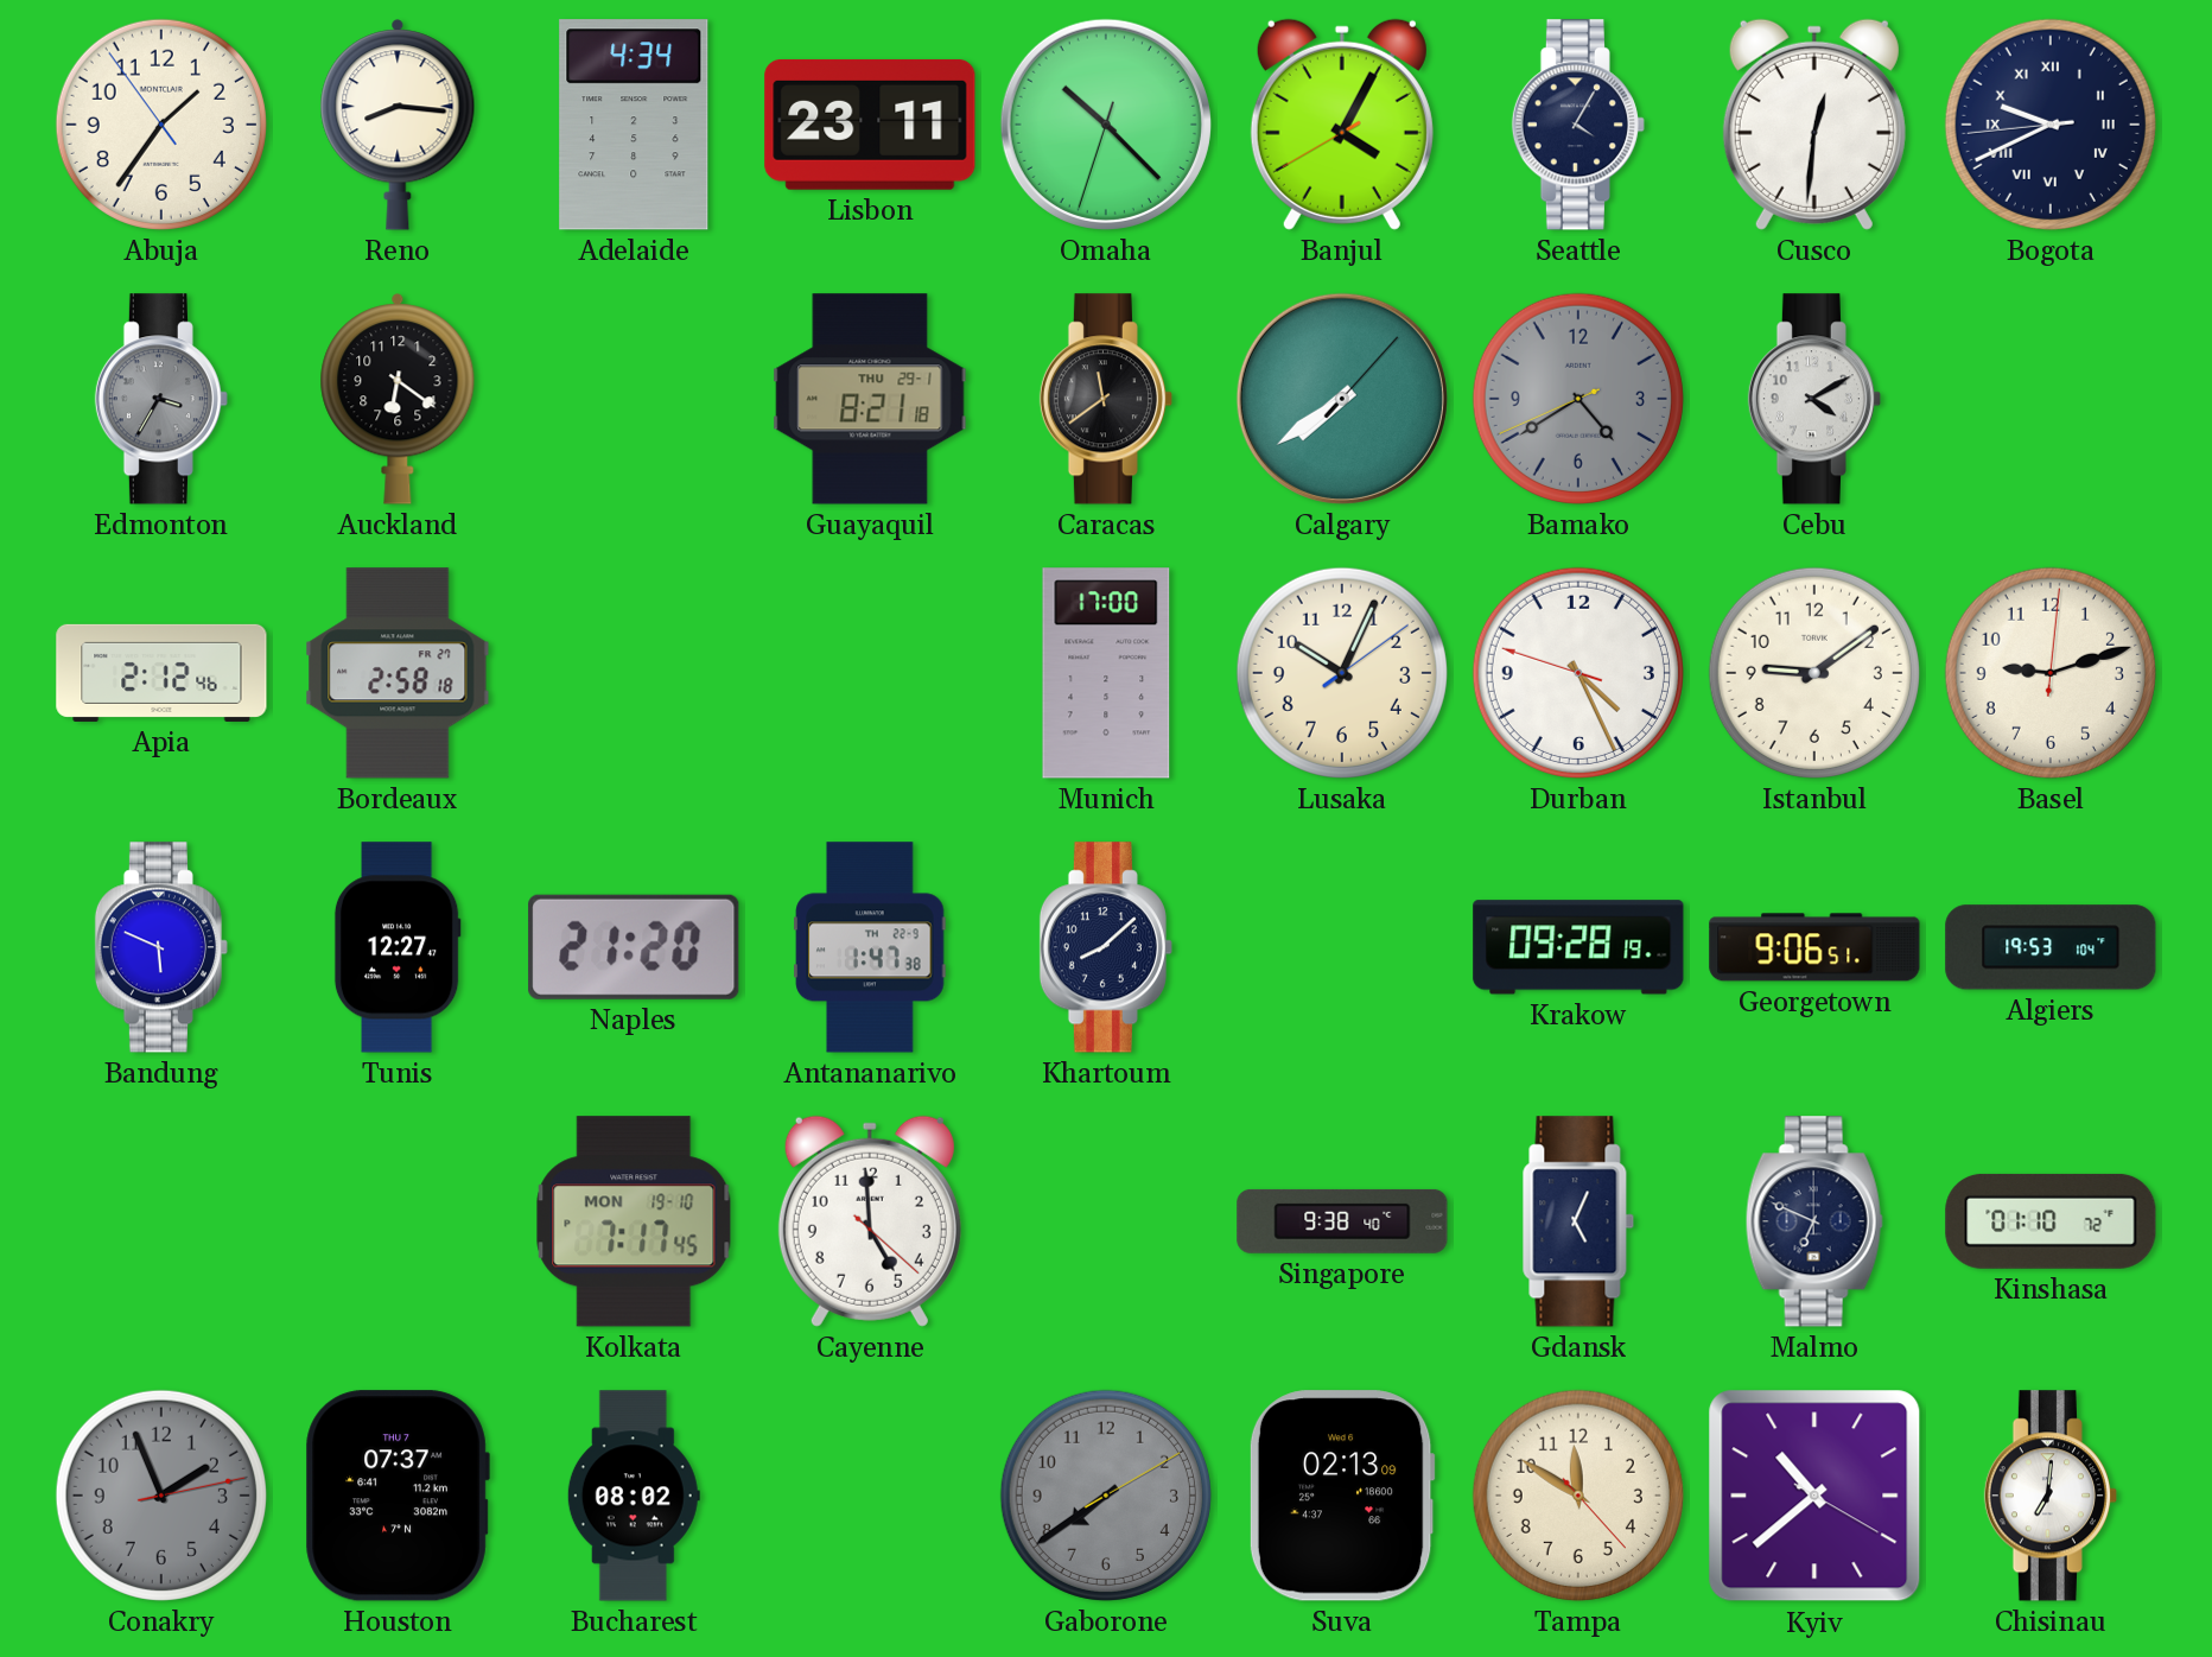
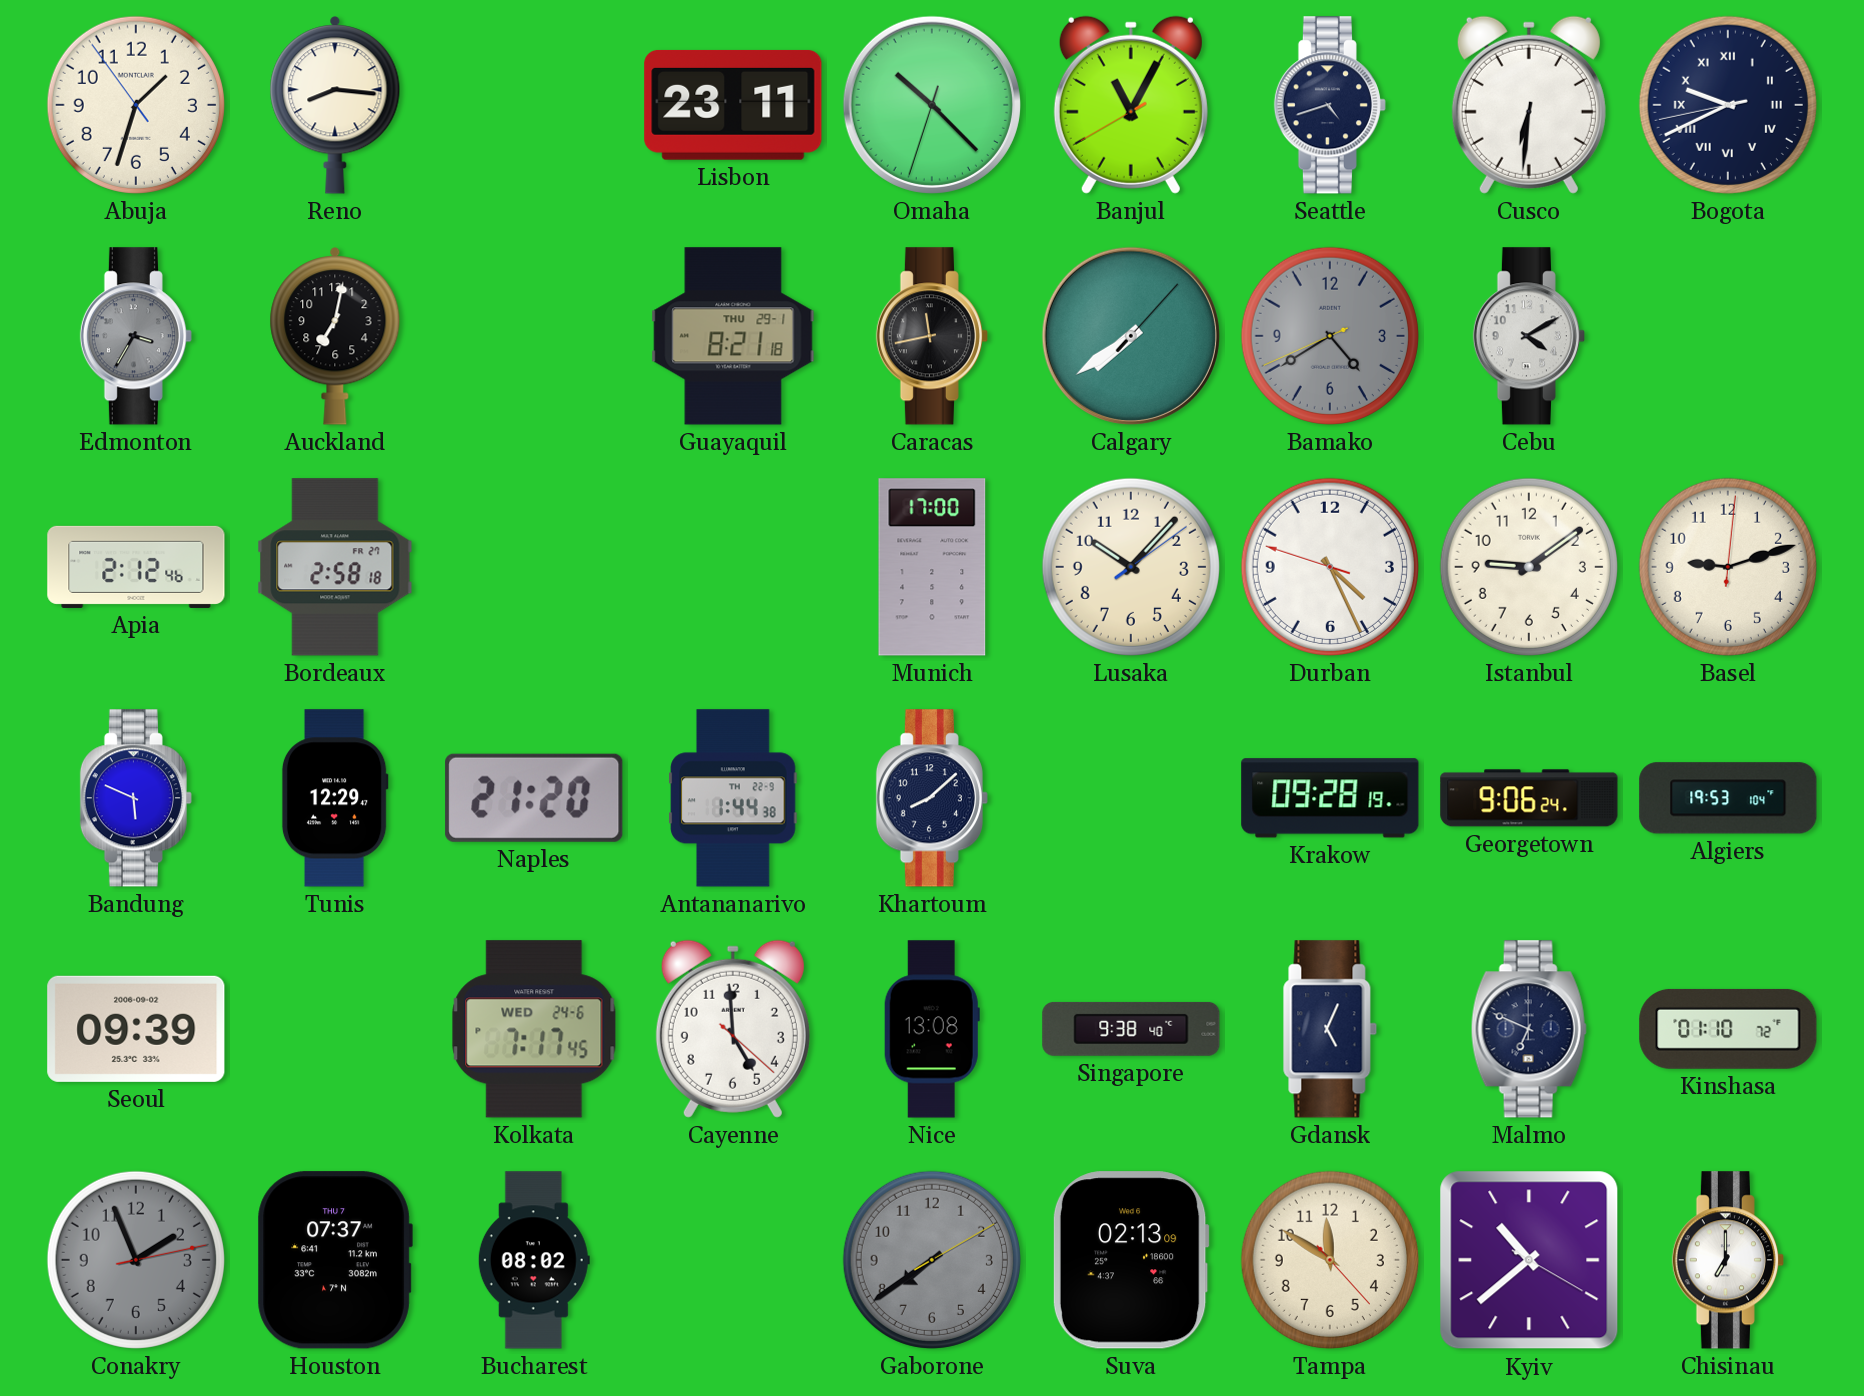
Abuja: 1:35 -> 1:32 (136, 105)
Adelaide: 4:34 -> none (634, 125)
Banjul: 4:04 -> 11:04 (1131, 105)
Seattle: 4:05 -> 4:42 (1329, 105)
Cusco: 12:31 -> 6:31 (1529, 105)
Bogota: 9:40:44 -> 9:40:43 (1728, 105)
Auckland: 6:21 -> 7:02 (335, 336)
Caracas: 11:39 -> 11:43 (931, 336)
Lusaka: 10:04 -> 10:07 (1131, 567)
Tunis: 12:27 -> 12:29 (335, 798)
Antananarivo: 1:47 -> 1:44 (733, 798)
Georgetown: 9:06:51 -> 9:06:24 (1529, 798)
Seoul: none -> 09:39 (136, 1029)
Kolkata date: MON 19-10 -> WED 24-6 (534, 1029)
Nice: none -> 13:08 (932, 1029)
Chisinau: 7:01 -> 7:00 (1727, 1260)
